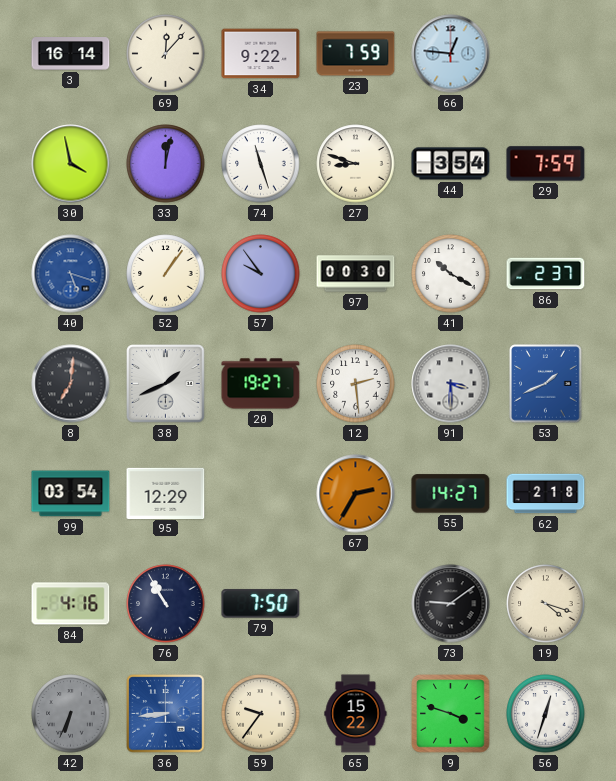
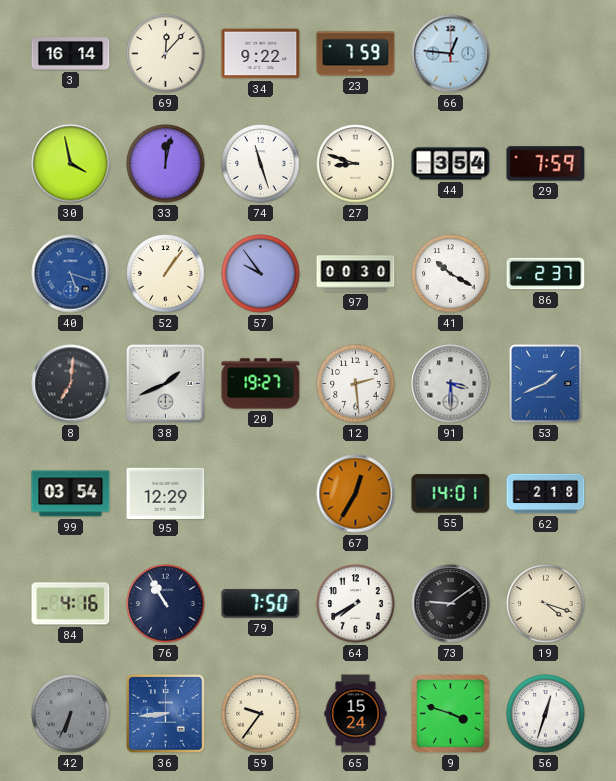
67: 2:35 -> 12:35 (356, 494)
55: 14:27 -> 14:01 (451, 494)
64: none -> 7:40 (356, 604)
65: 15:22 -> 15:24 (356, 714)
